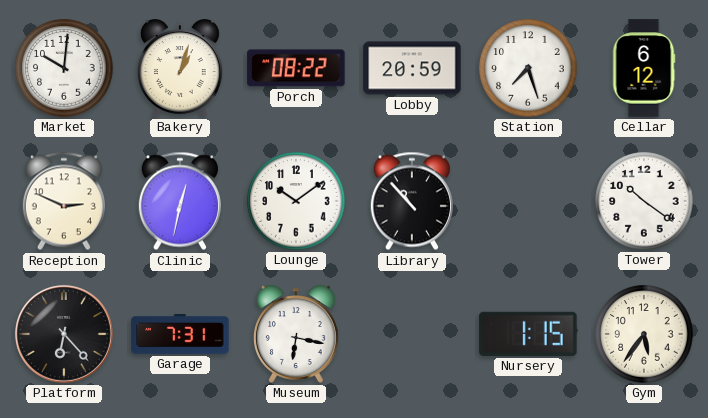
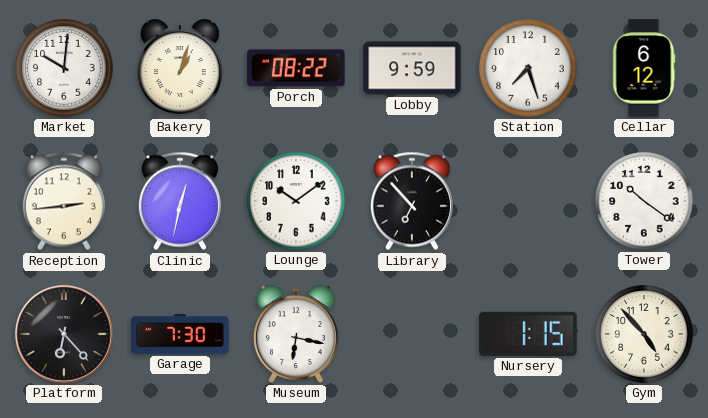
Lobby: 20:59 -> 9:59 (412, 68)
Reception: 2:49 -> 2:44 (64, 201)
Library: 10:53 -> 6:53 (412, 201)
Garage: 7:31 -> 7:30 (180, 334)
Gym: 5:36 -> 4:53 (644, 334)
